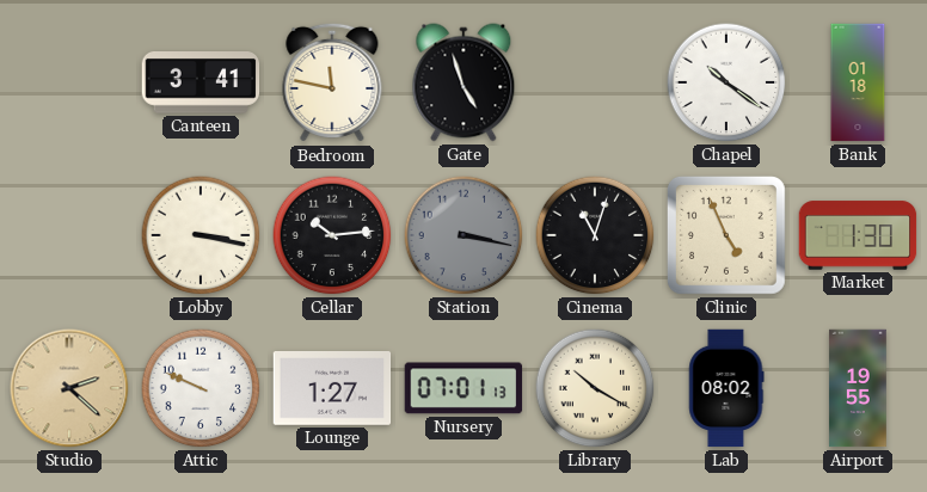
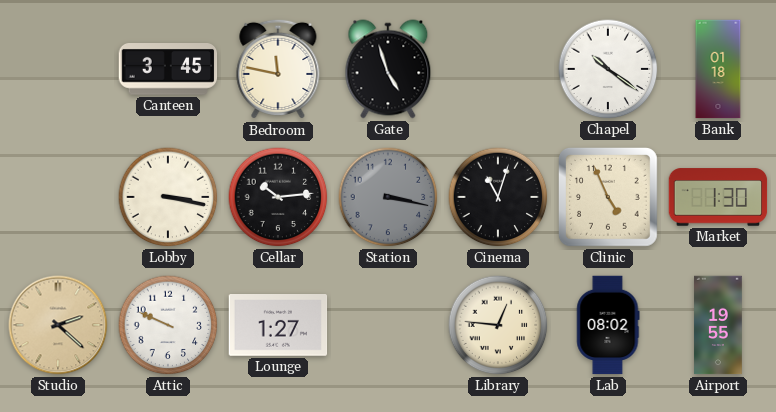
Canteen: 3:41 -> 3:45 (168, 70)
Nursery: 07:01 -> none (463, 388)
Library: 10:20 -> 12:46 (498, 325)
